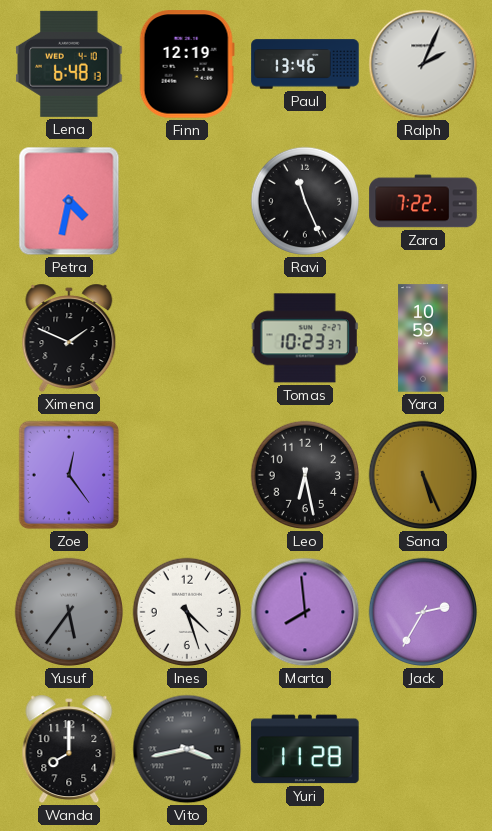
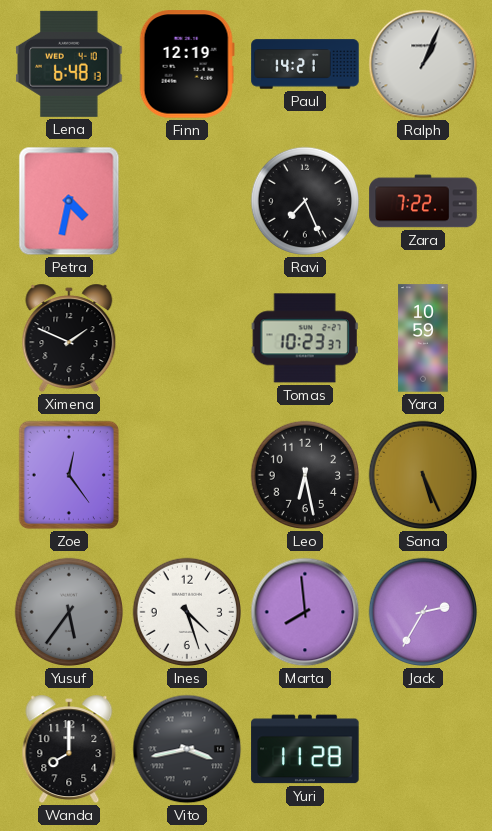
Paul: 13:46 -> 14:21 (305, 64)
Ralph: 2:04 -> 1:04 (423, 64)
Ravi: 11:26 -> 7:26 (305, 201)
